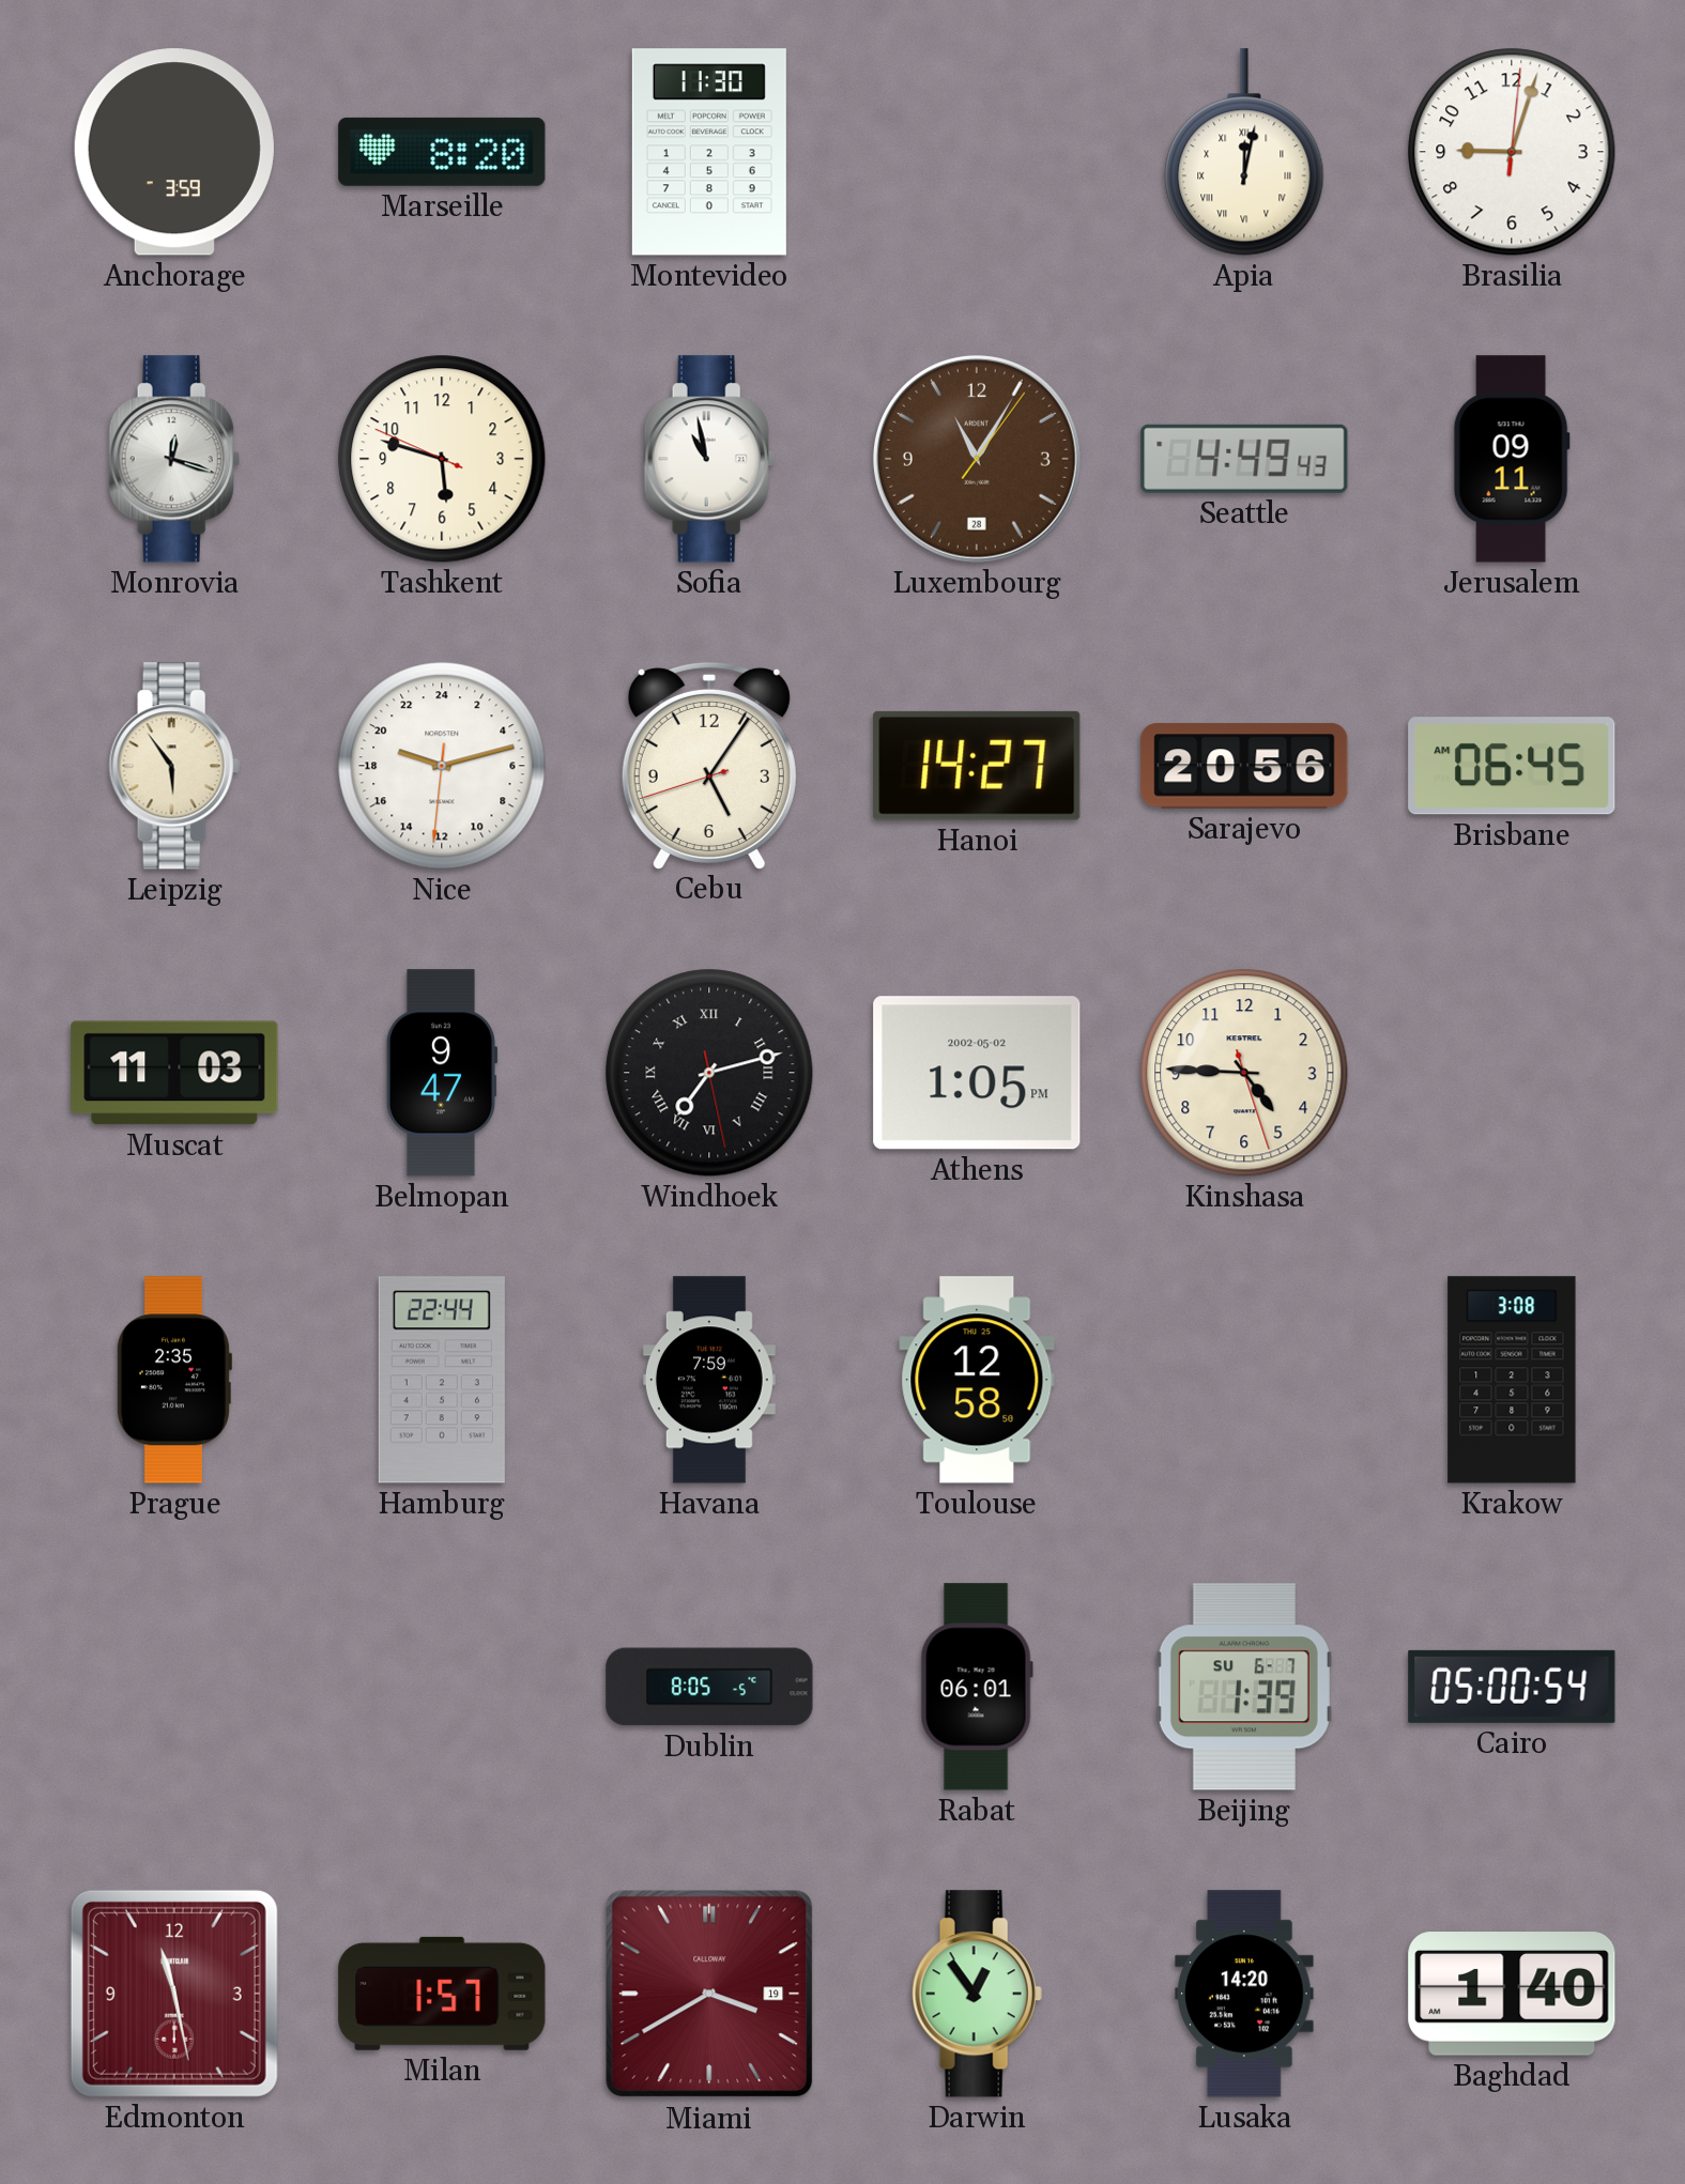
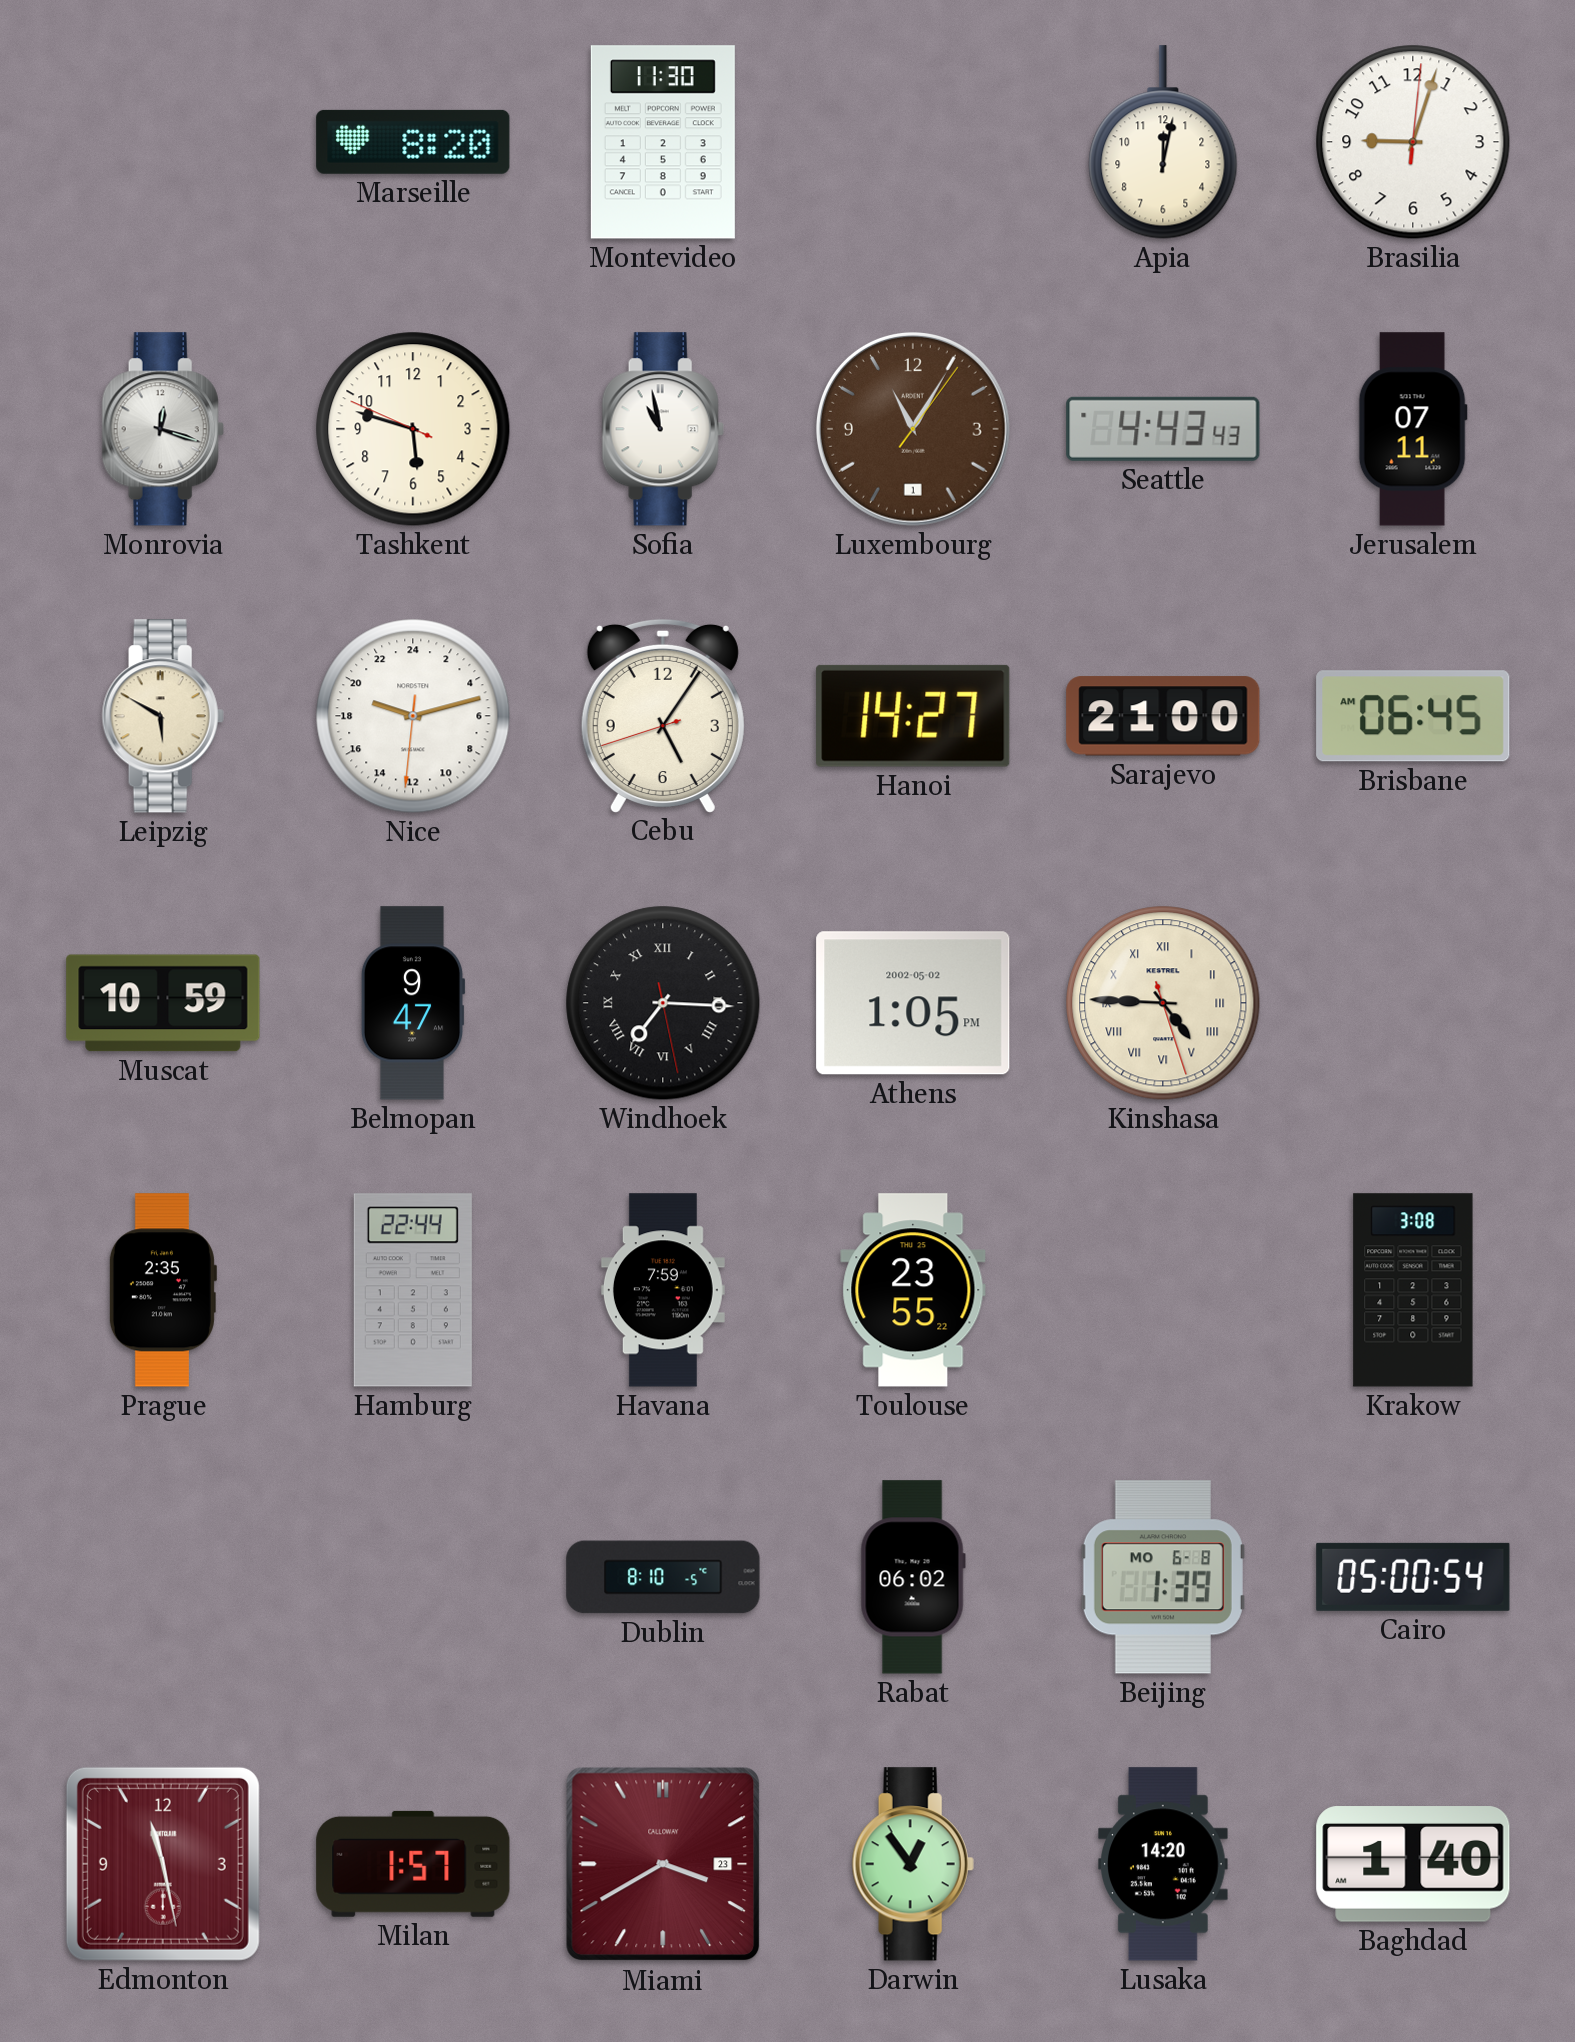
Anchorage: 3:59 -> none (174, 152)
Apia numerals: Roman -> Arabic (1163, 142)
Luxembourg date: 28 -> 1 (913, 429)
Seattle: 4:49 -> 4:43 (1163, 429)
Jerusalem: 09:11 -> 07:11 (1413, 429)
Leipzig: 5:54 -> 5:50 (163, 716)
Sarajevo: 20:56 -> 21:00 (1163, 716)
Muscat: 11:03 -> 10:59 (163, 1003)
Windhoek: 7:12 -> 7:15 (663, 1003)
Kinshasa numerals: Arabic -> Roman (1163, 1003)
Toulouse: 12:58 -> 23:55 (913, 1290)
Dublin: 8:05 -> 8:10 (663, 1577)
Rabat: 06:01 -> 06:02 (913, 1577)
Beijing date: SU 6-7 -> MO 6-8 (1163, 1577)
Miami date: 19 -> 23 (663, 1864)
